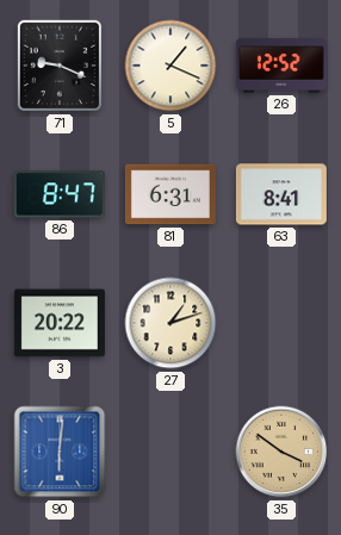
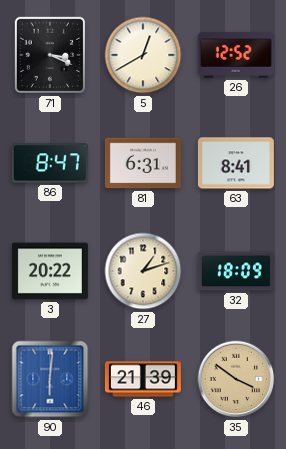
71: 9:19 -> 3:19 (49, 55)
5: 1:19 -> 12:40 (143, 55)
32: none -> 18:09 (236, 271)
46: none -> 21:39 (143, 379)
